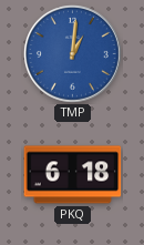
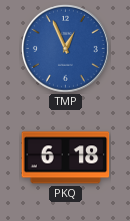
TMP: 1:01 -> 12:56 (66, 49)
